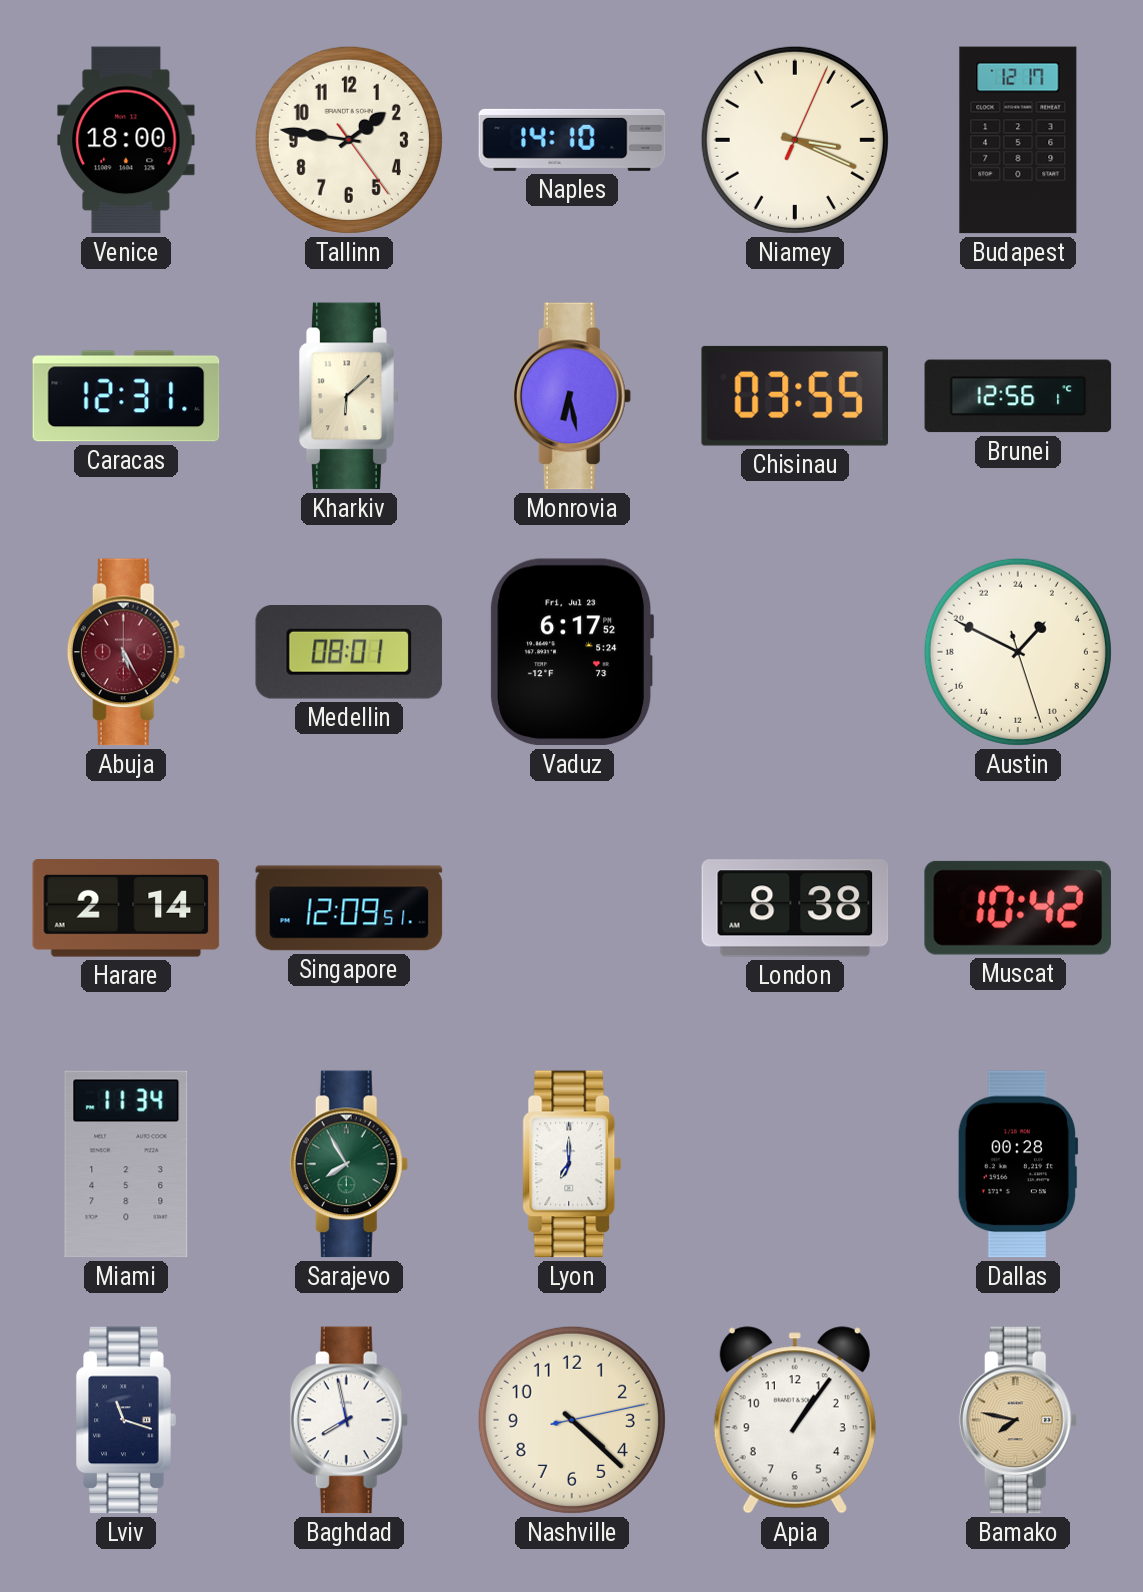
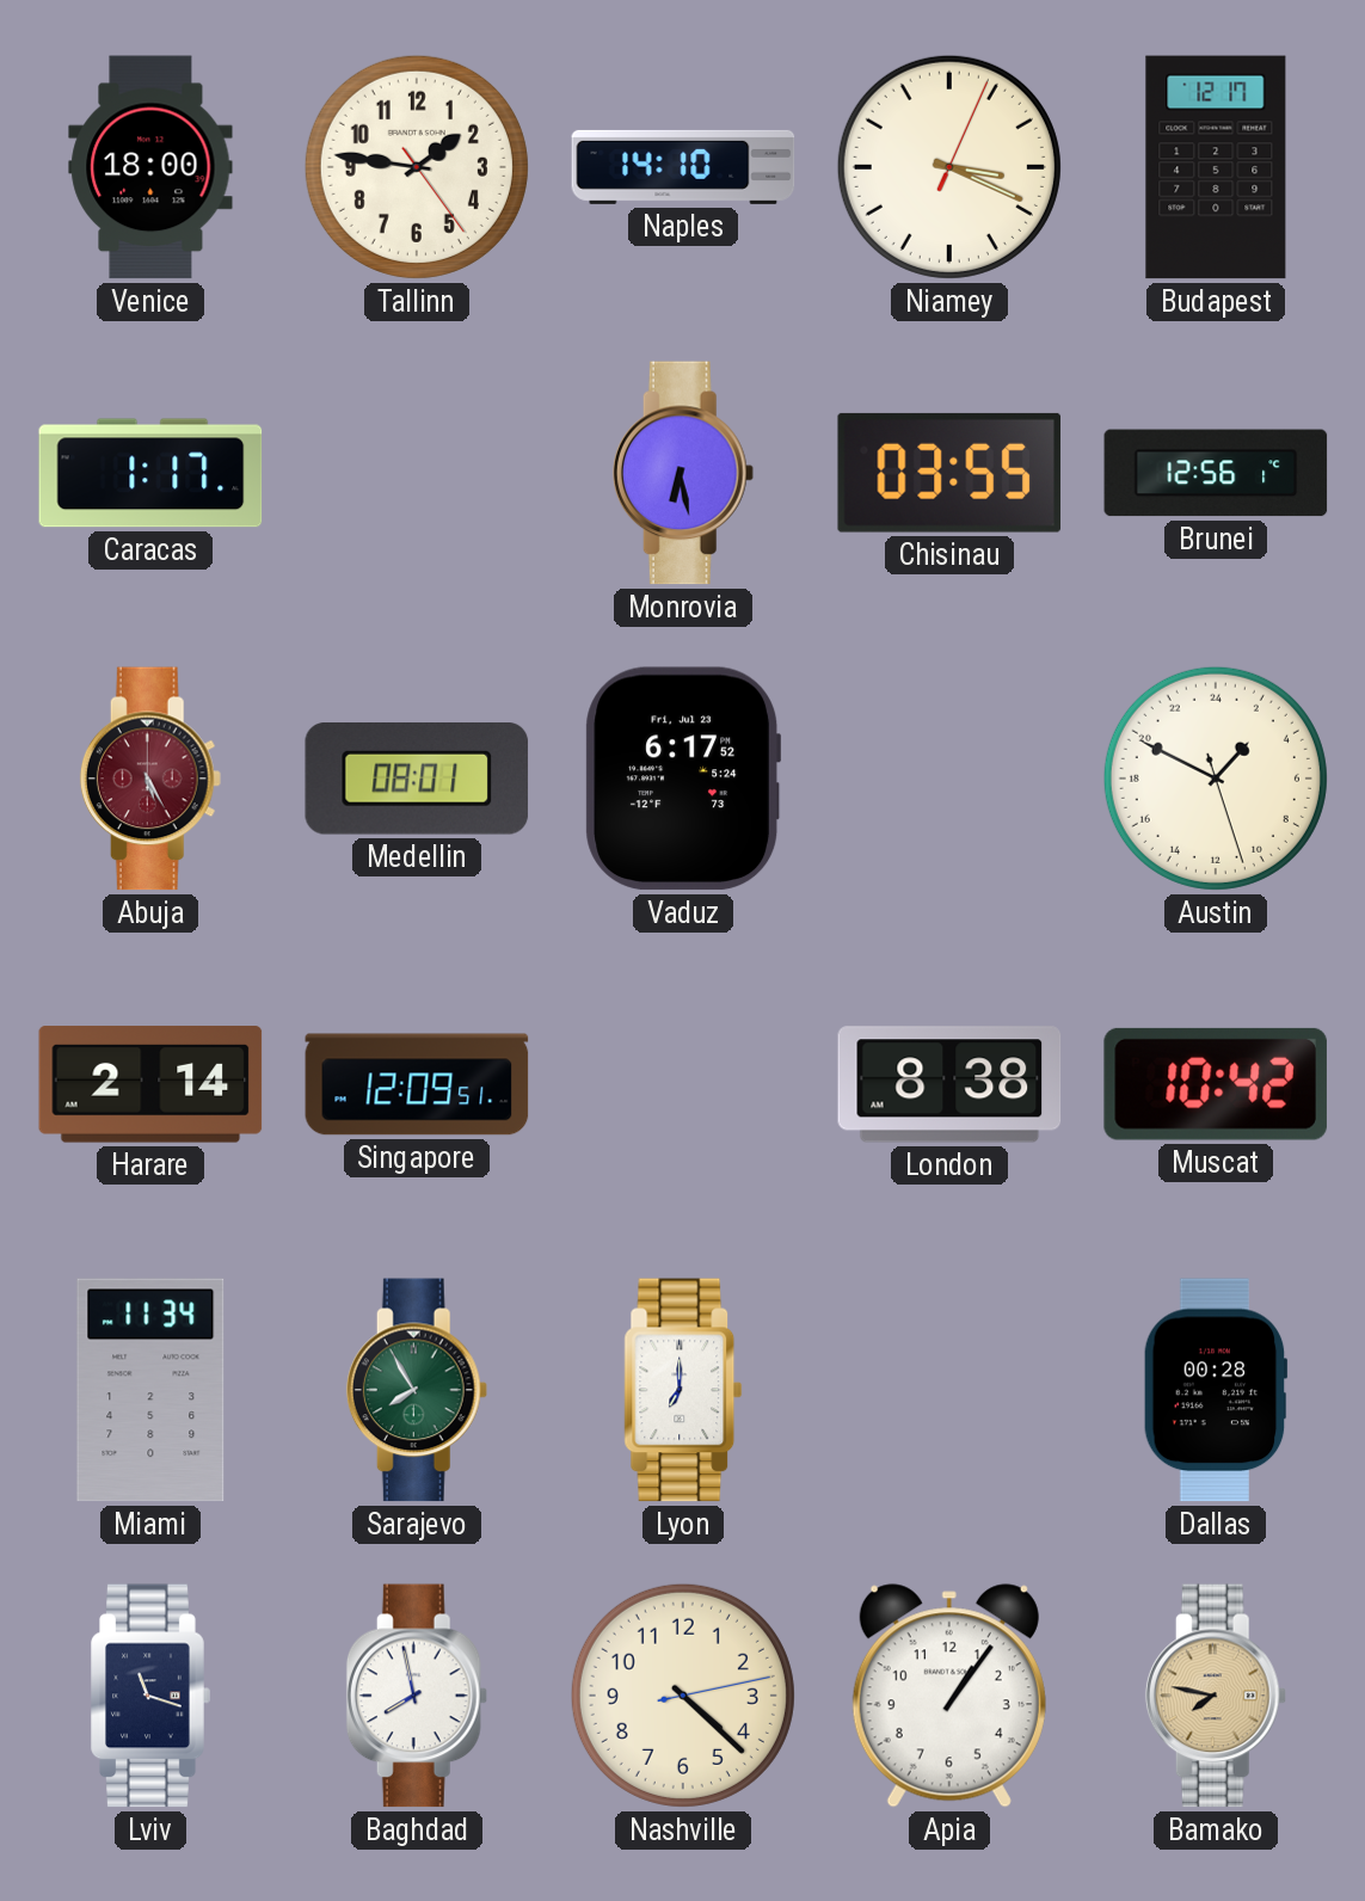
Caracas: 12:31 -> 1:17 (150, 473)
Kharkiv: 6:08 -> none (349, 396)
